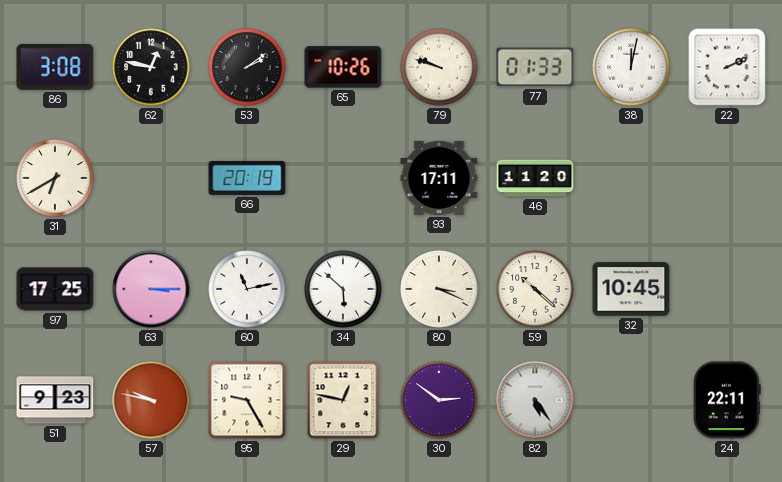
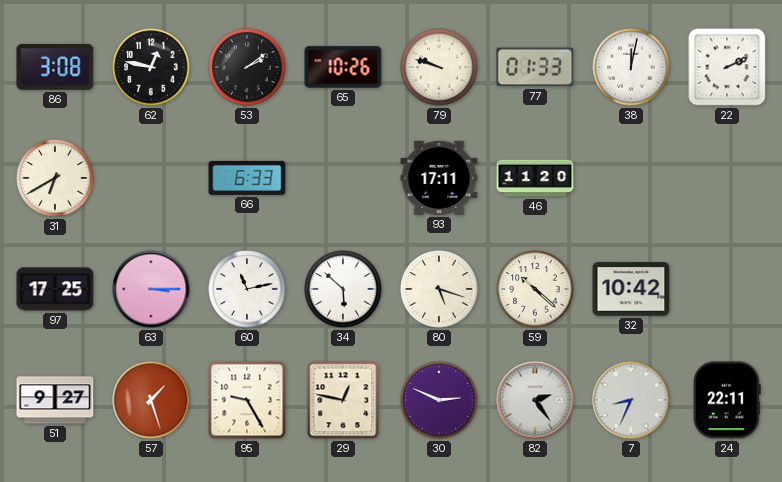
66: 20:19 -> 6:33 (247, 178)
80: 3:19 -> 5:18 (439, 289)
32: 10:45 -> 10:42 (631, 289)
51: 9:23 -> 9:27 (55, 400)
57: 9:47 -> 1:27 (151, 400)
30: 2:51 -> 2:49 (439, 400)
82: 5:24 -> 2:24 (535, 400)
7: none -> 8:34 (631, 400)
